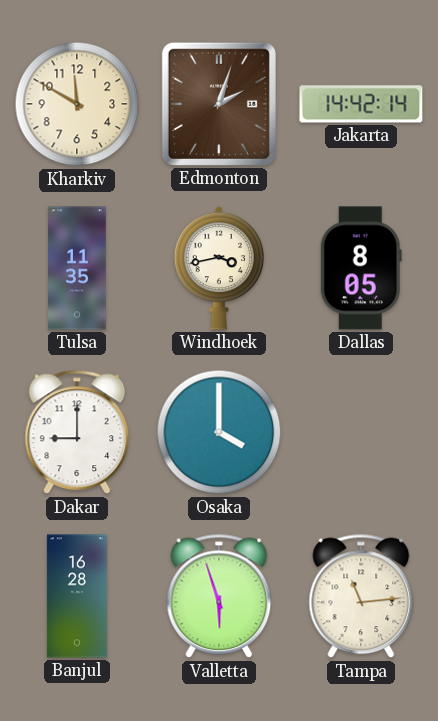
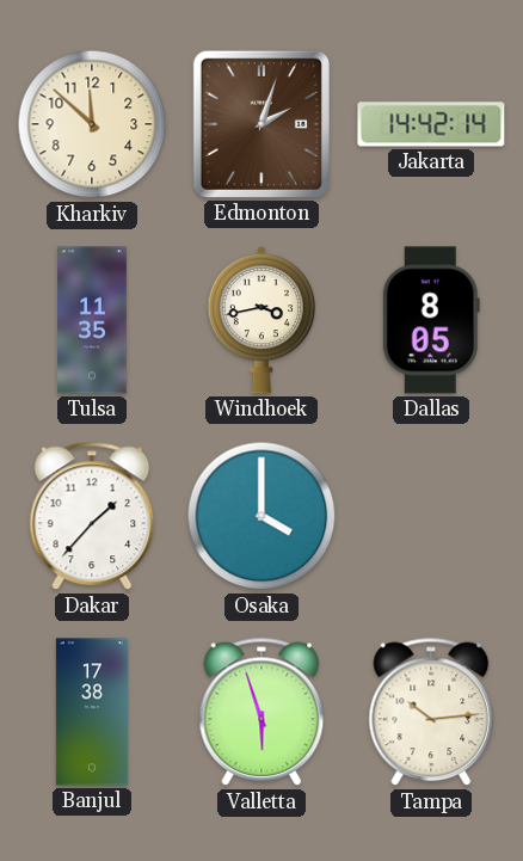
Kharkiv: 11:50 -> 11:52 (92, 124)
Dakar: 9:00 -> 1:37 (92, 516)
Banjul: 16:28 -> 17:38 (92, 712)
Tampa: 11:14 -> 10:14 (431, 712)
